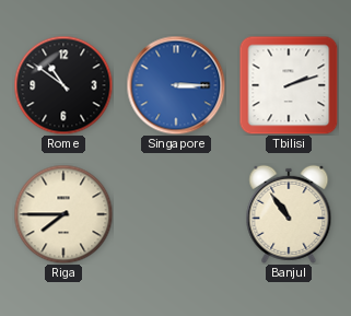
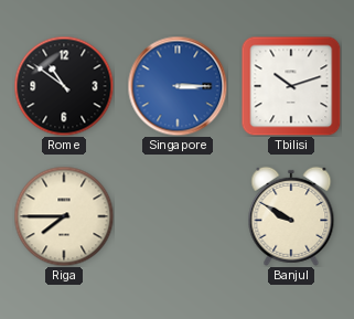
Tbilisi: 2:12 -> 10:12 (291, 86)
Banjul: 10:54 -> 9:50 (291, 216)
